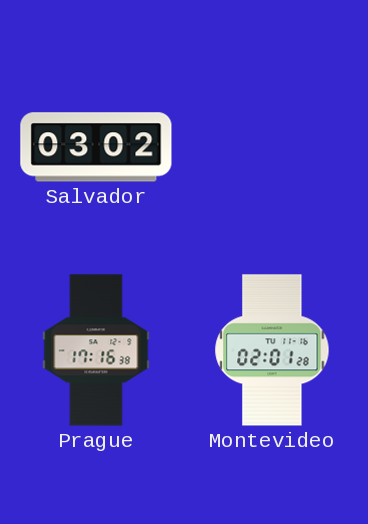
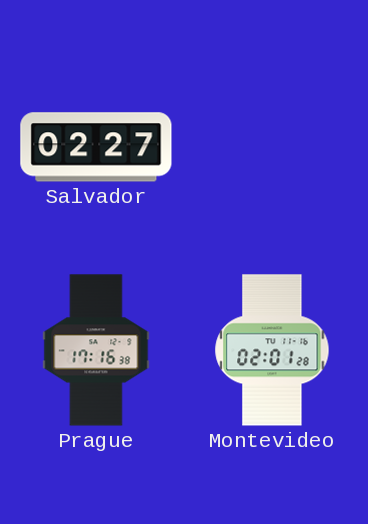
Salvador: 03:02 -> 02:27 (96, 147)
